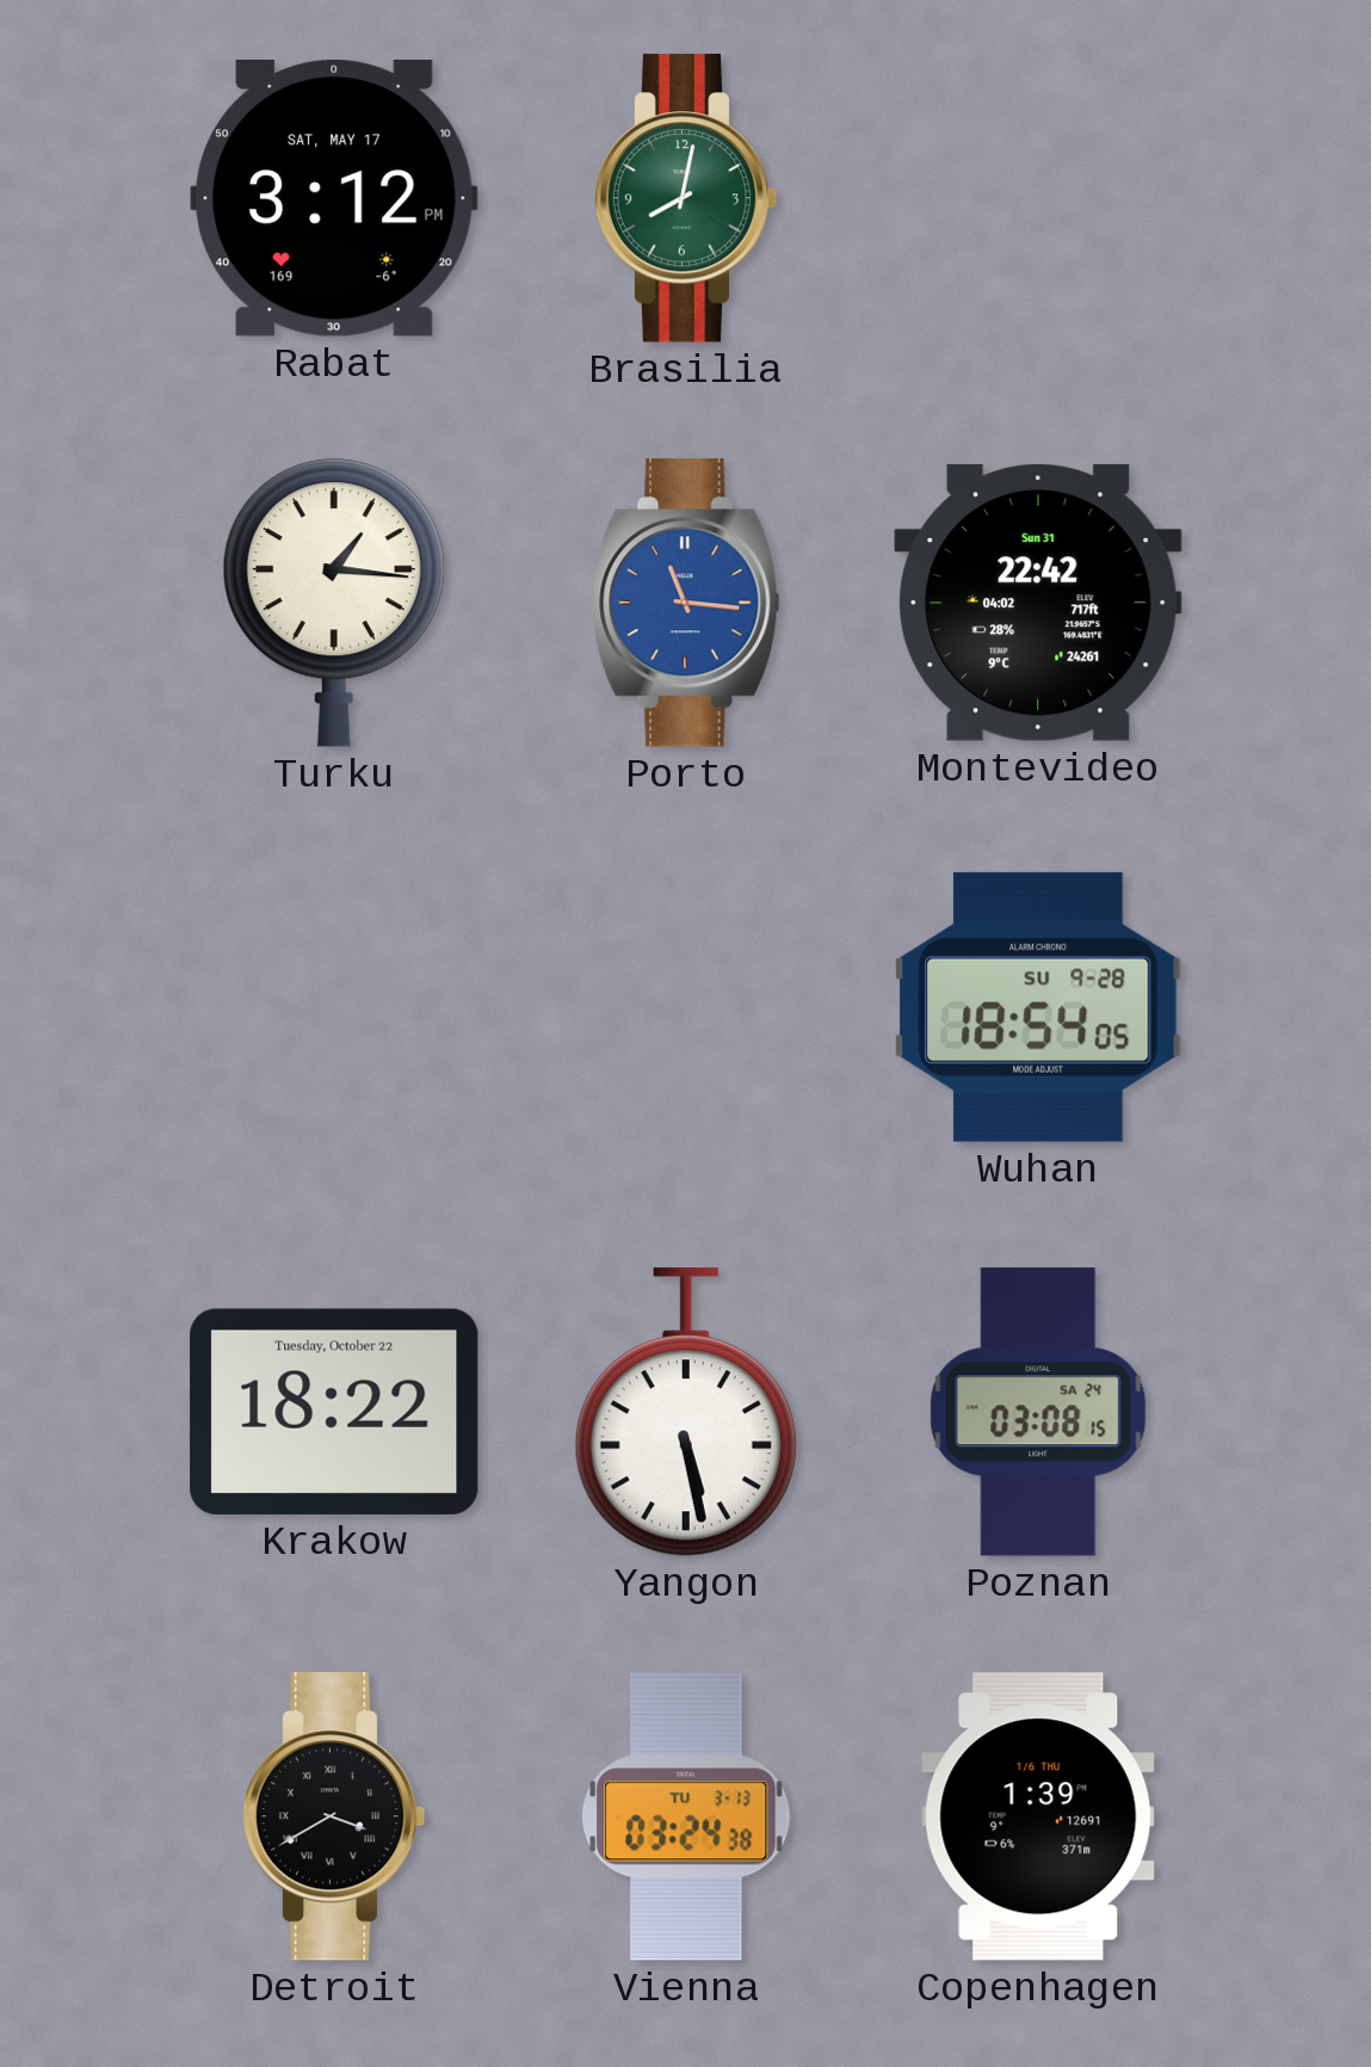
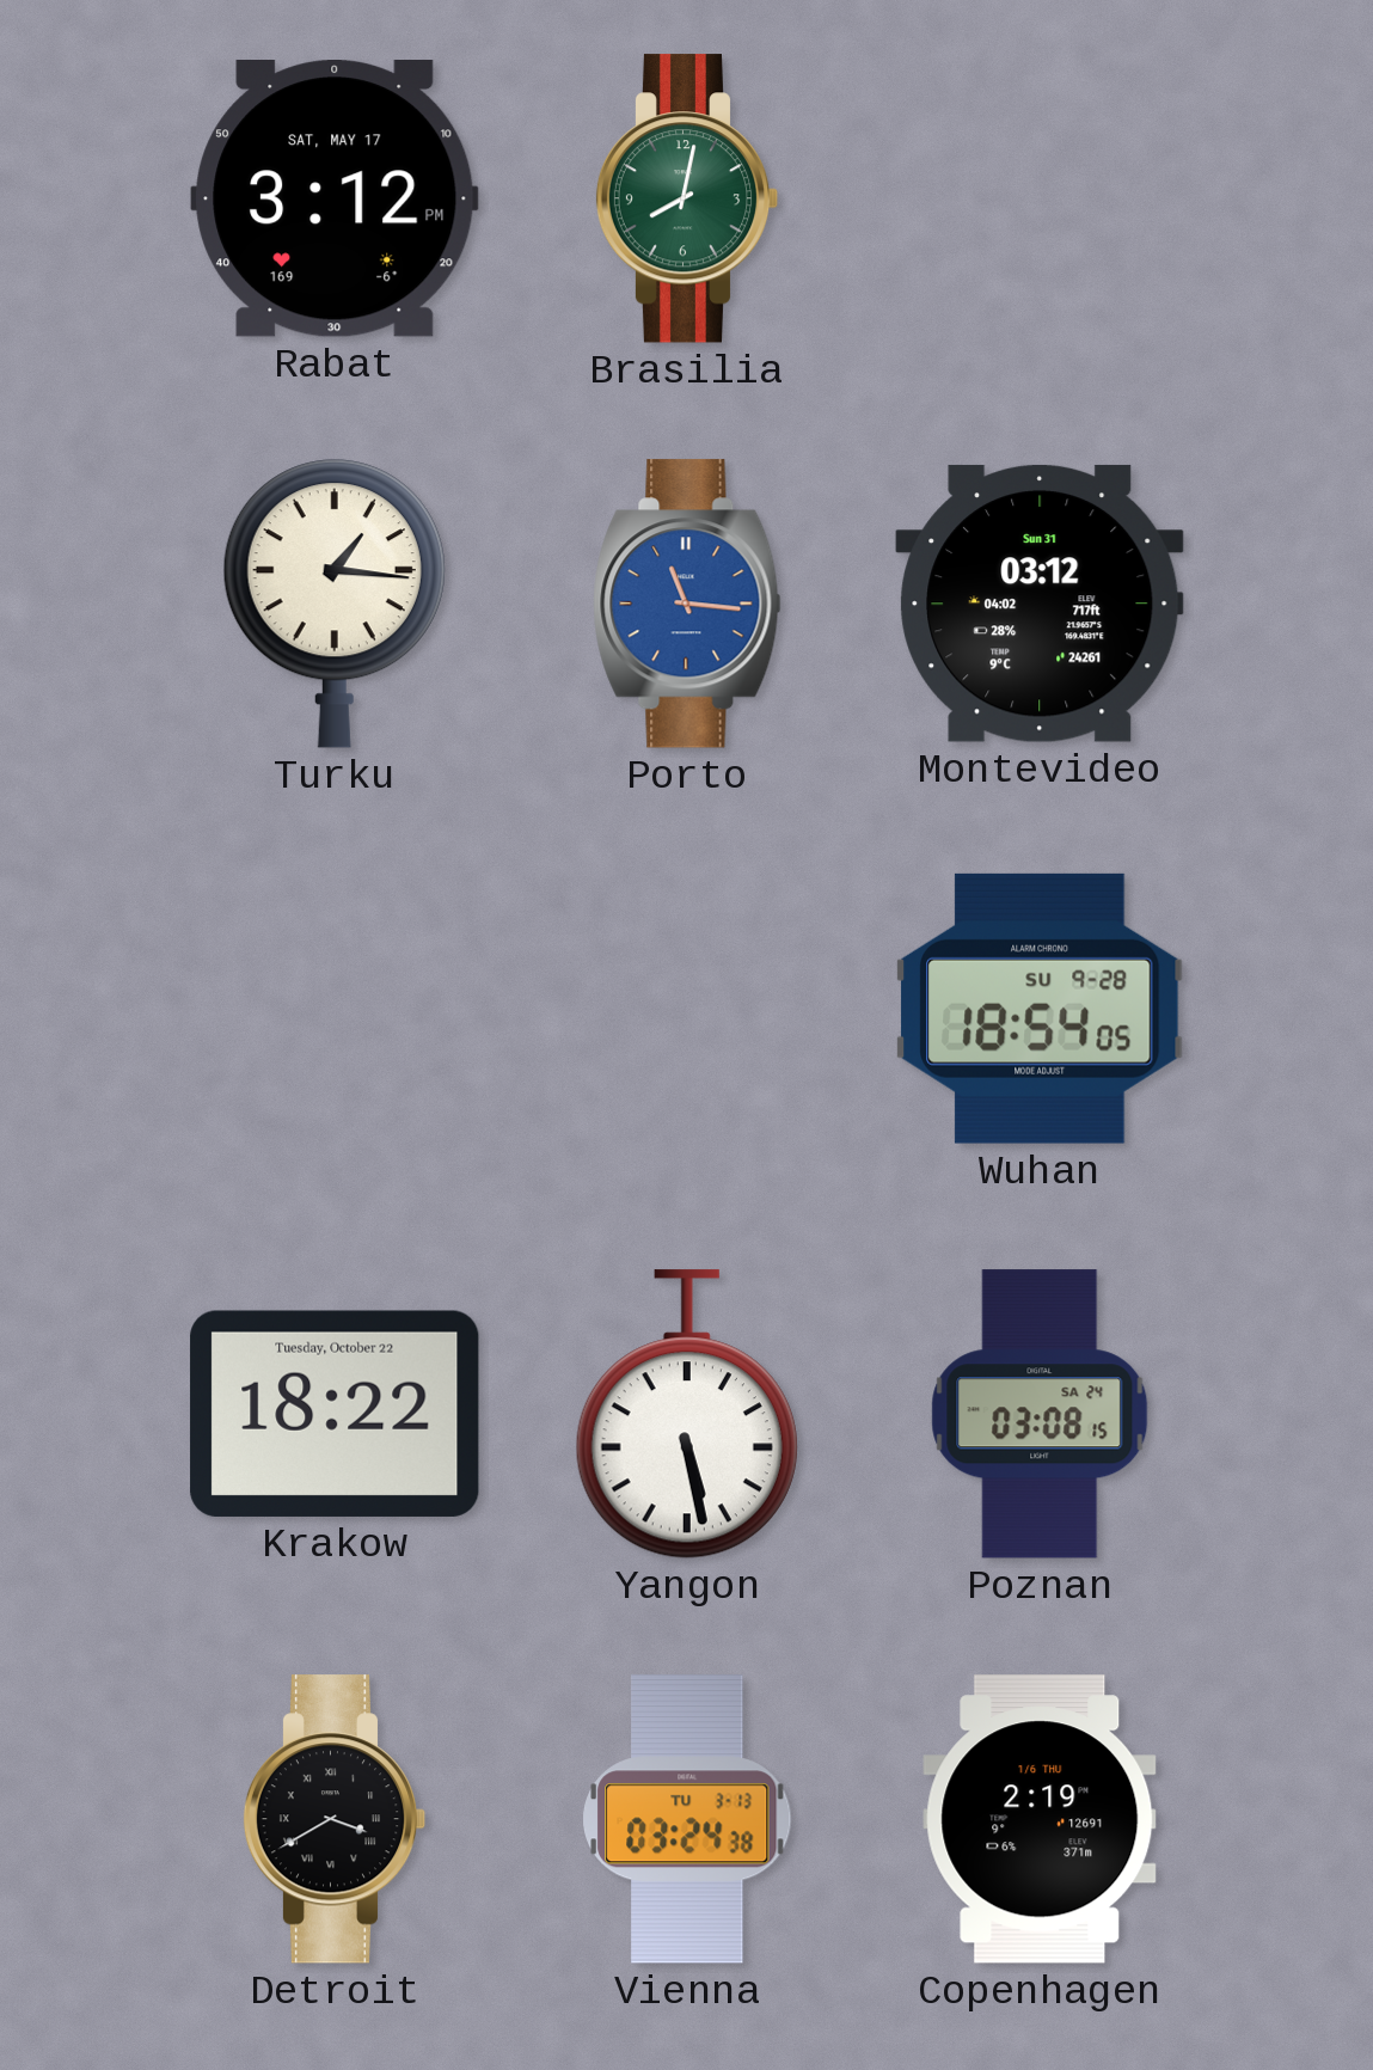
Montevideo: 22:42 -> 03:12 (1040, 604)
Copenhagen: 1:39 -> 2:19 (1040, 1819)
